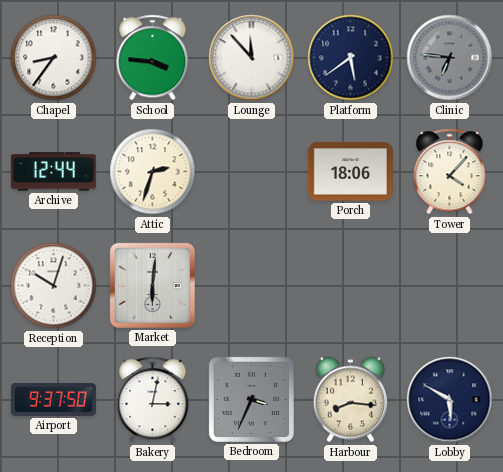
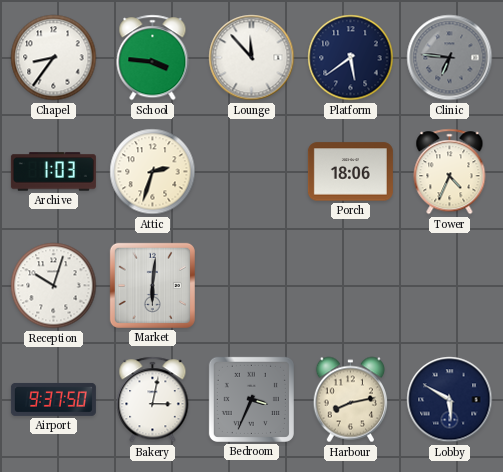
Archive: 12:44 -> 1:03 (53, 172)
Tower: 4:07 -> 4:34 (450, 172)
Harbour: 8:16 -> 8:13 (350, 400)
